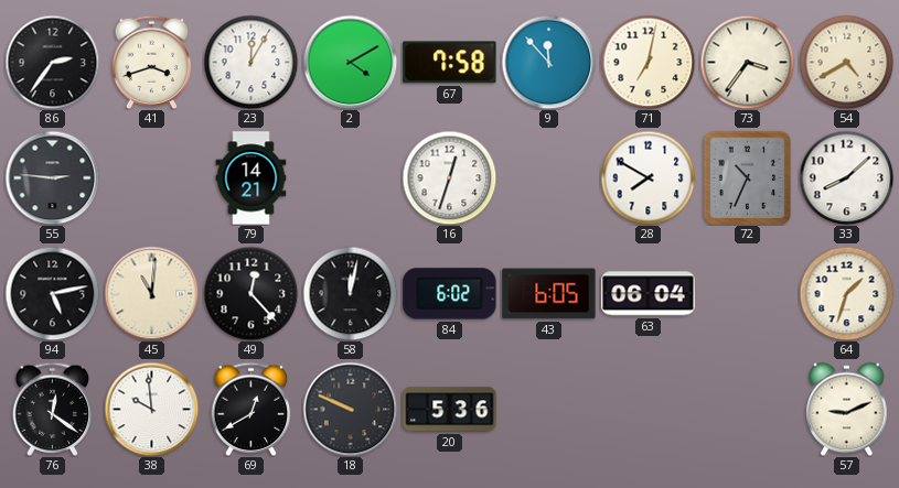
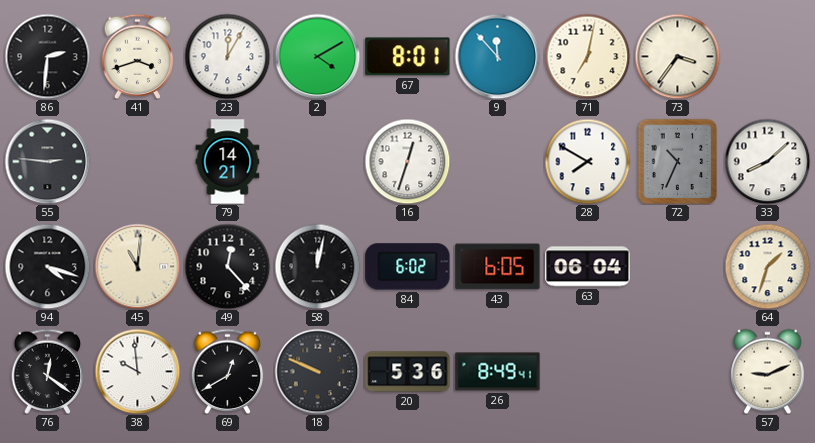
86: 2:36 -> 2:31 (47, 56)
67: 7:58 -> 8:01 (408, 57)
54: 4:40 -> none (846, 62)
94: 5:13 -> 4:18 (47, 266)
26: none -> 8:49 (498, 372)
